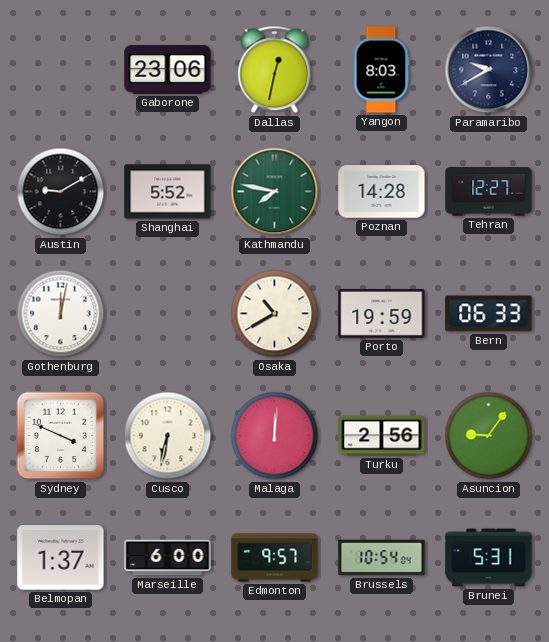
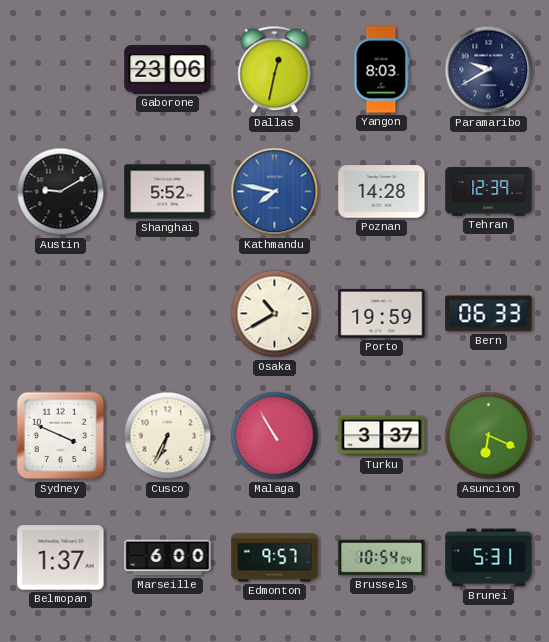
Kathmandu dial: green -> blue (275, 192)
Tehran: 12:27 -> 12:39 (489, 192)
Gothenburg: 12:02 -> none (61, 314)
Cusco: 6:32 -> 6:34 (168, 436)
Malaga: 12:01 -> 10:55 (275, 436)
Turku: 2:56 -> 3:37 (382, 436)
Asuncion: 9:06 -> 6:19 (489, 436)
